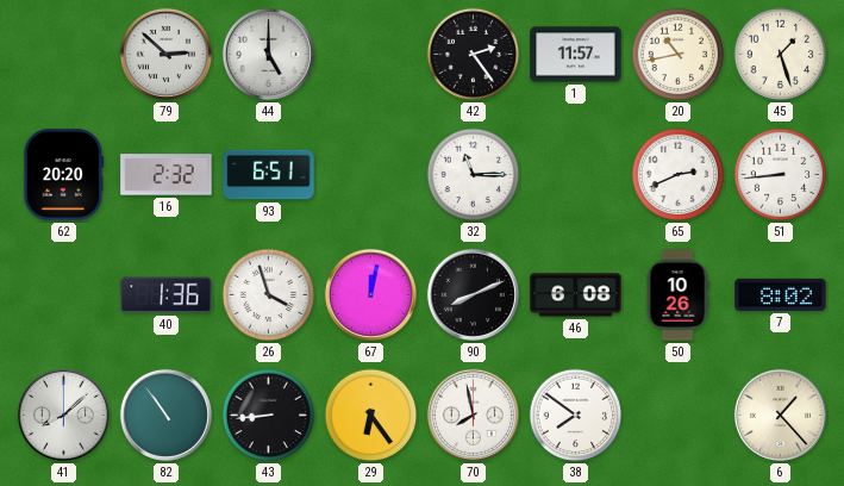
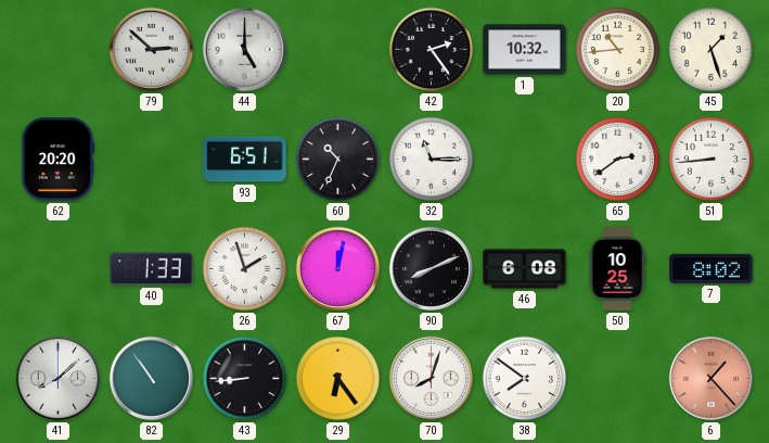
1: 11:57 -> 10:32 (525, 50)
20: 10:43 -> 10:44 (618, 50)
16: 2:32 -> none (167, 175)
60: none -> 10:34 (338, 160)
65: 2:41 -> 2:39 (618, 160)
40: 1:36 -> 1:33 (152, 269)
26: 3:57 -> 1:57 (245, 269)
50: 10:26 -> 10:25 (617, 269)
70: 7:58 -> 8:03 (431, 378)
6 dial: cream -> salmon (710, 378)
